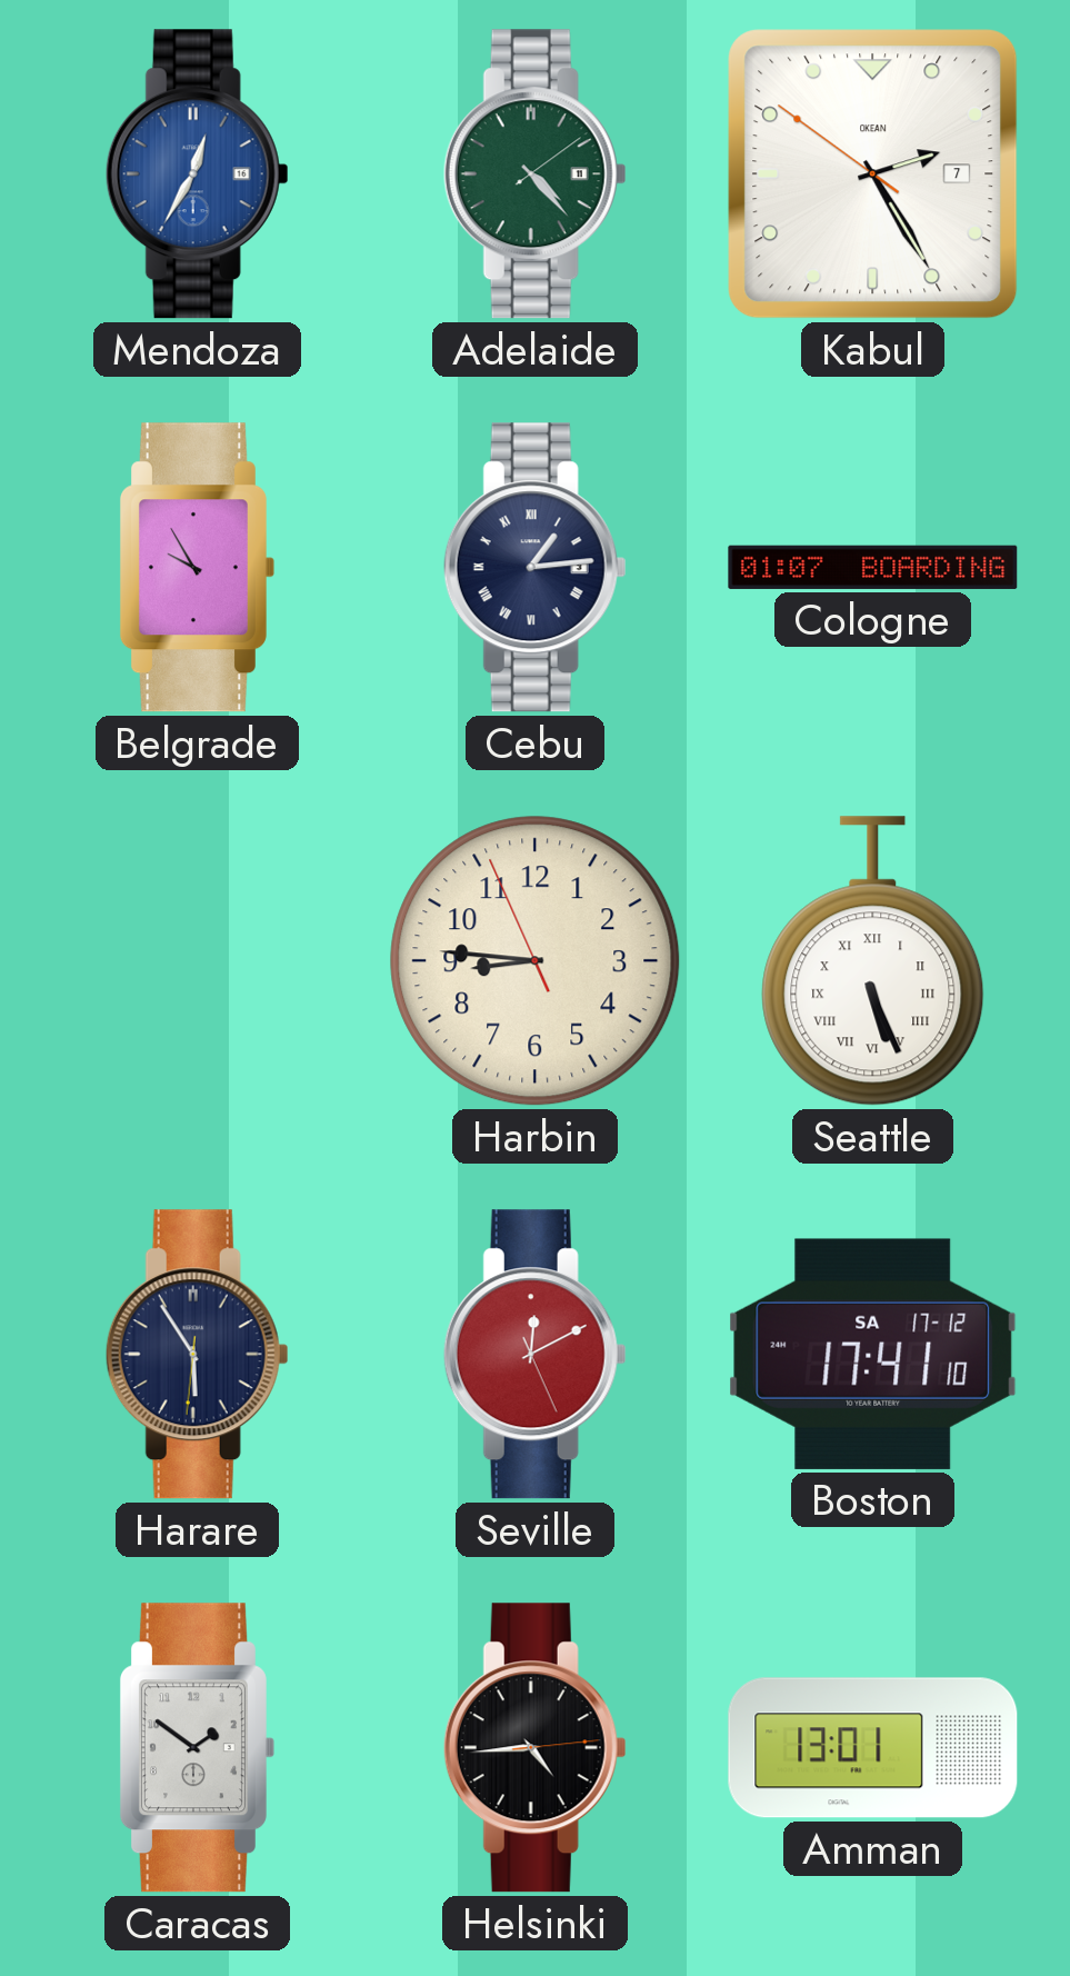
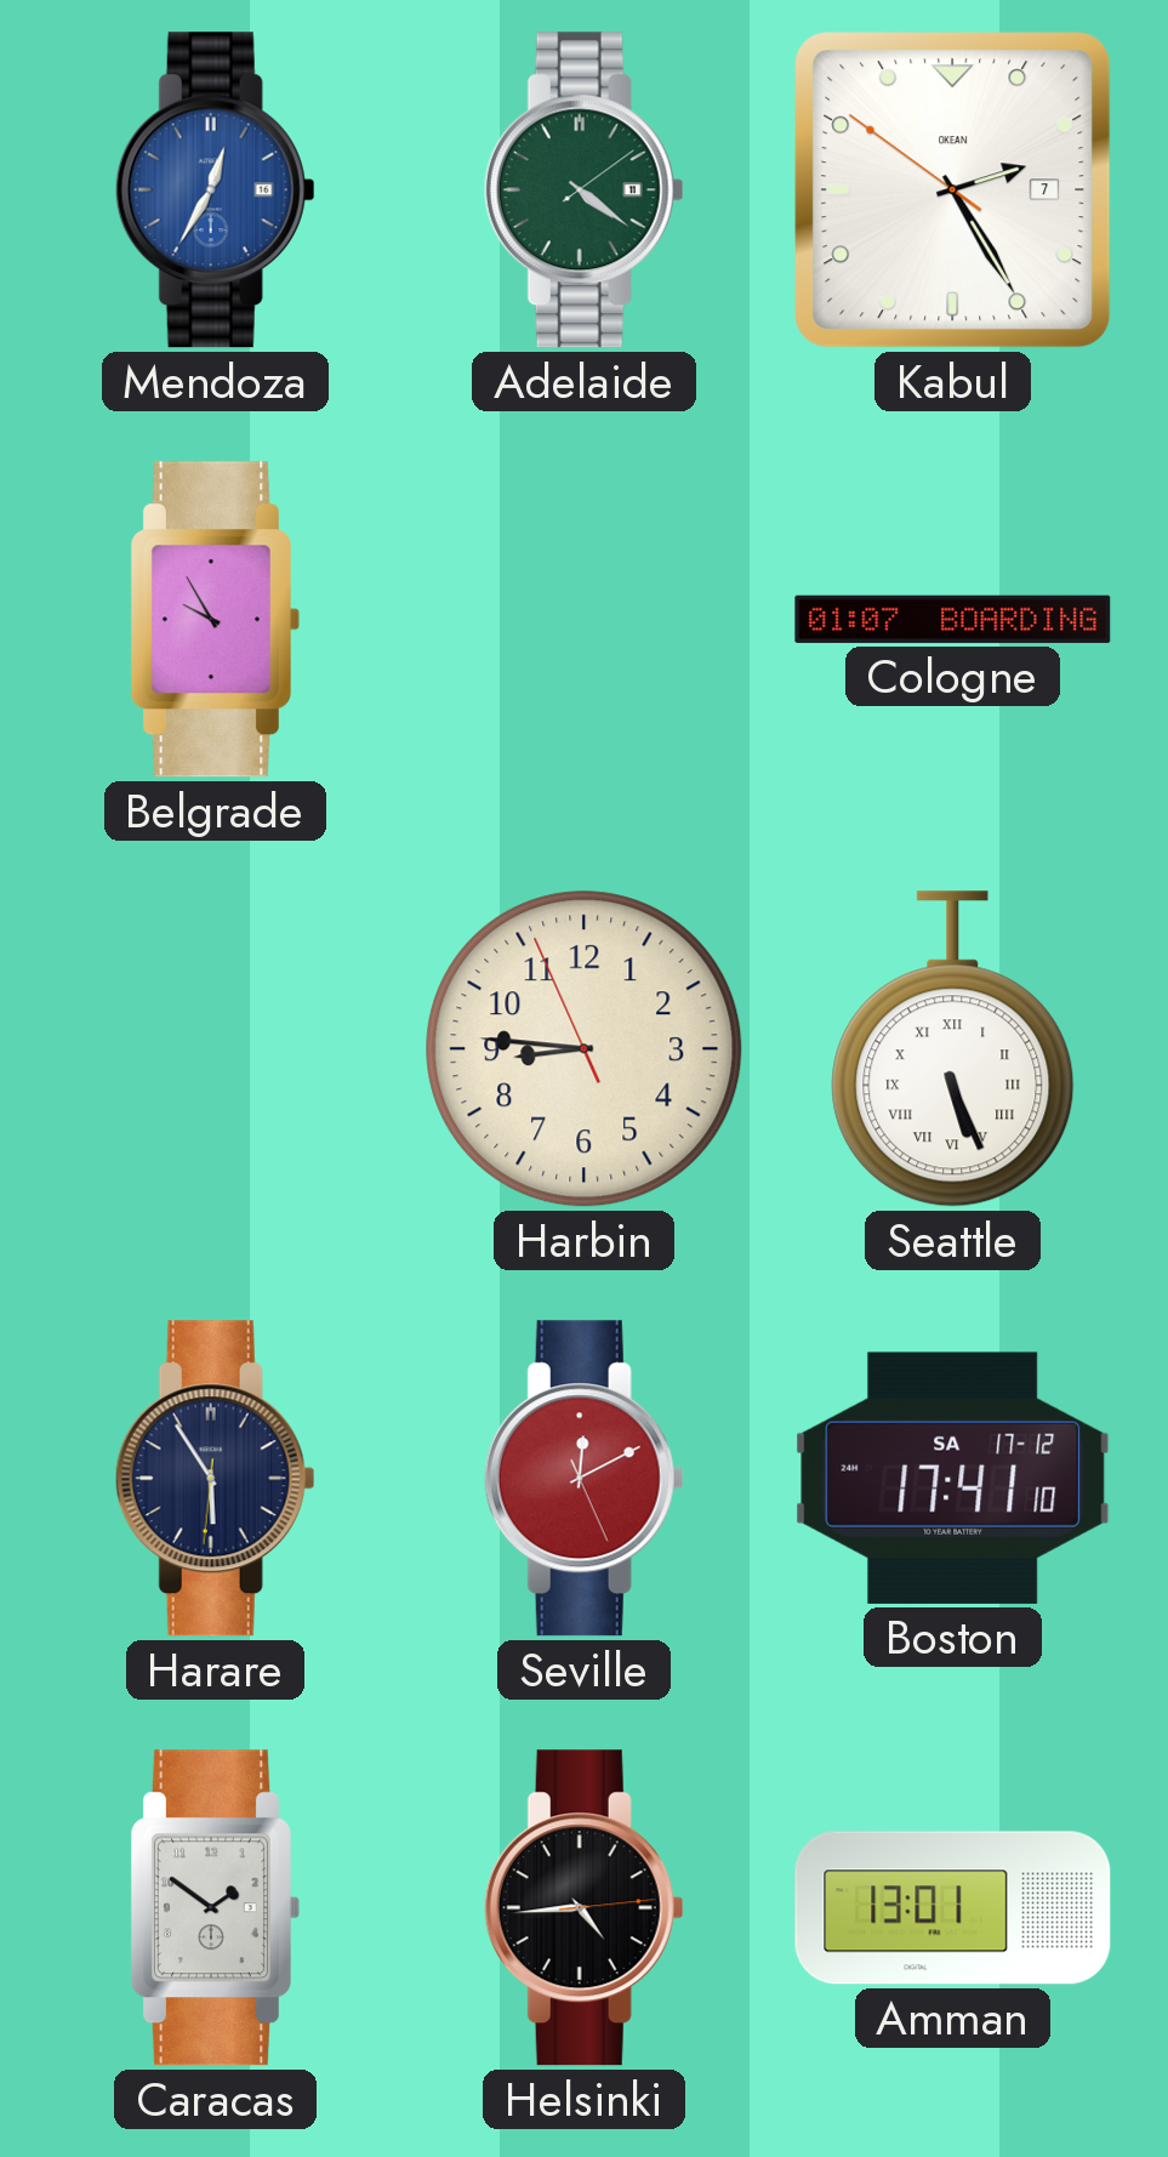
Adelaide: 4:23 -> 4:21 (583, 190)
Cebu: 1:14 -> none (534, 568)
